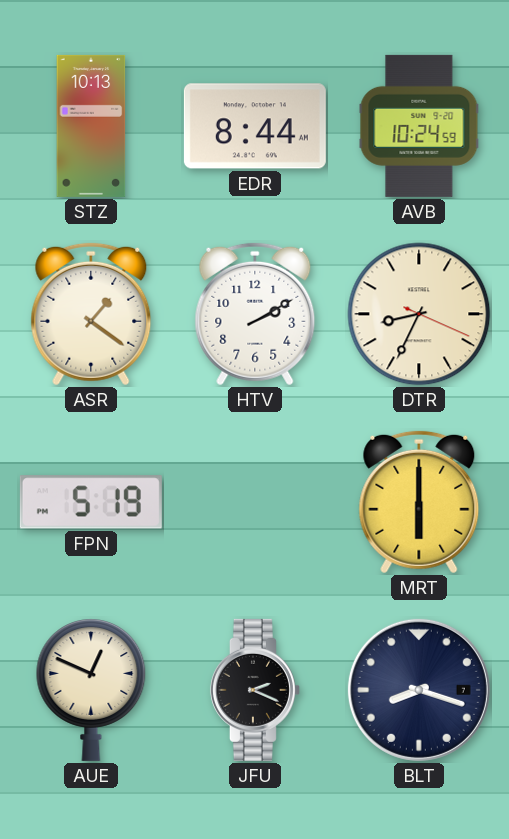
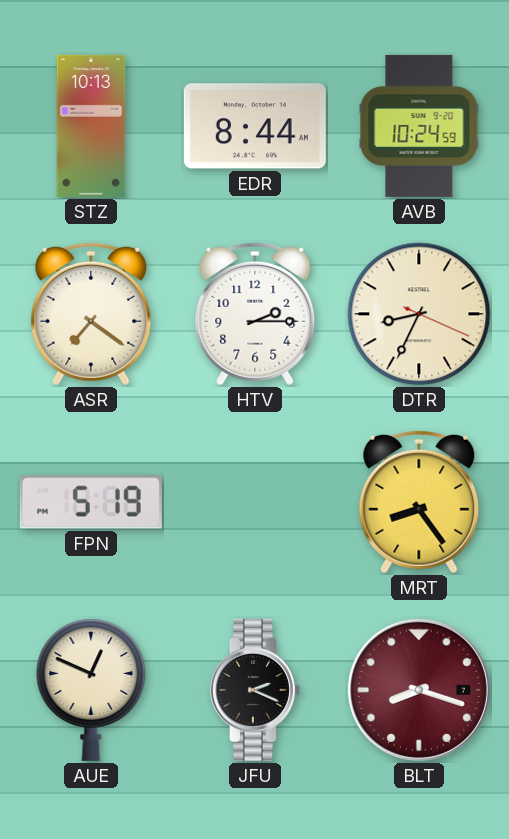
ASR: 1:21 -> 7:21 (91, 314)
HTV: 2:10 -> 2:15 (255, 314)
MRT: 6:00 -> 8:24 (419, 502)
BLT dial: navy -> burgundy (419, 690)
